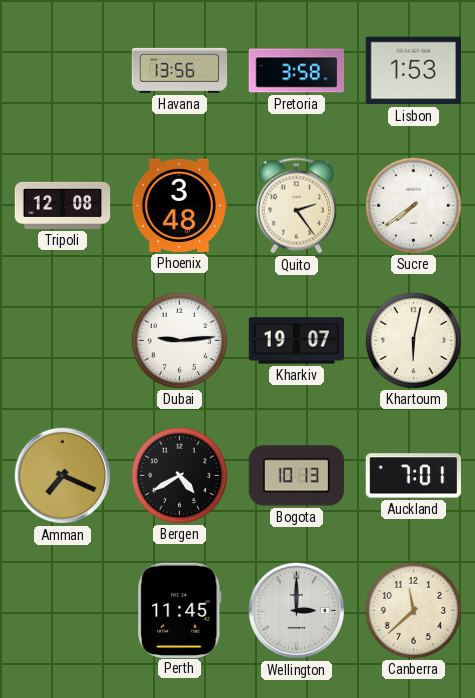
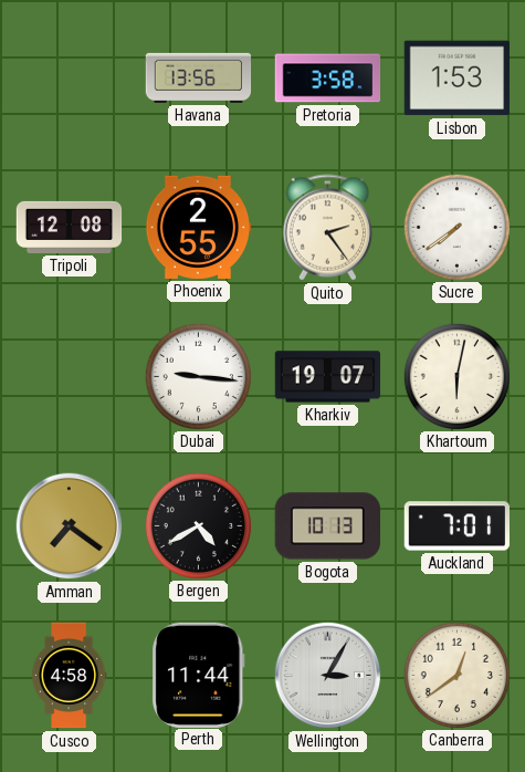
Phoenix: 3:48 -> 2:55 (198, 227)
Dubai: 9:14 -> 9:16 (198, 376)
Amman: 7:19 -> 7:21 (70, 526)
Cusco: none -> 4:58 (69, 676)
Perth: 11:45 -> 11:44 (199, 675)
Wellington: 3:00 -> 3:05 (328, 676)
Canberra: 11:38 -> 12:39 (456, 675)
